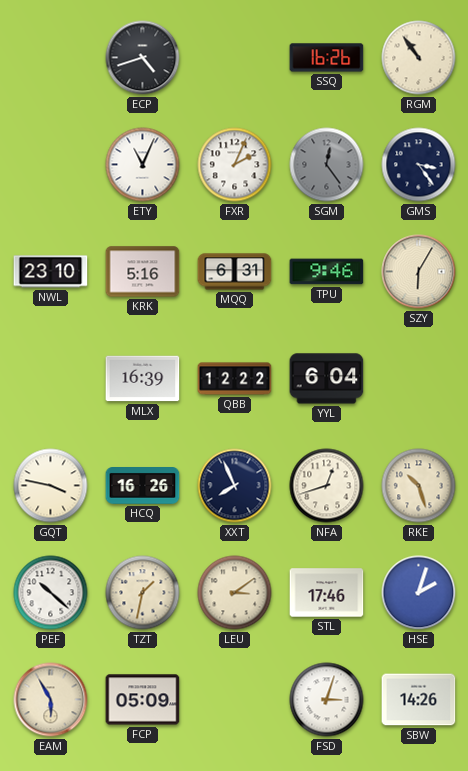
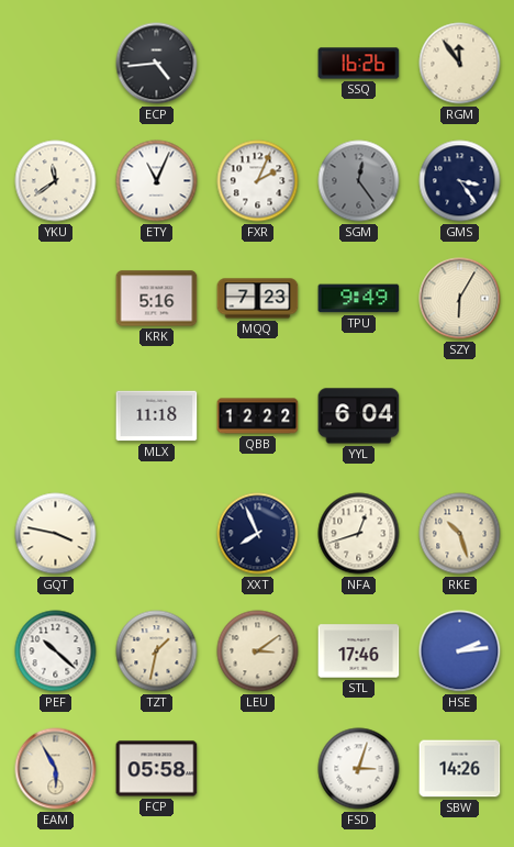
ECP: 4:42 -> 4:44 (157, 64)
RGM: 10:54 -> 11:54 (460, 64)
YKU: none -> 11:39 (56, 181)
NWL: 23:10 -> none (51, 272)
MQQ: 6:31 -> 7:23 (258, 299)
TPU: 9:46 -> 9:49 (359, 299)
MLX: 16:39 -> 11:18 (157, 416)
HCQ: 16:26 -> none (143, 486)
HSE: 2:03 -> 2:14 (460, 651)
FCP: 05:09 -> 05:58 (157, 769)
